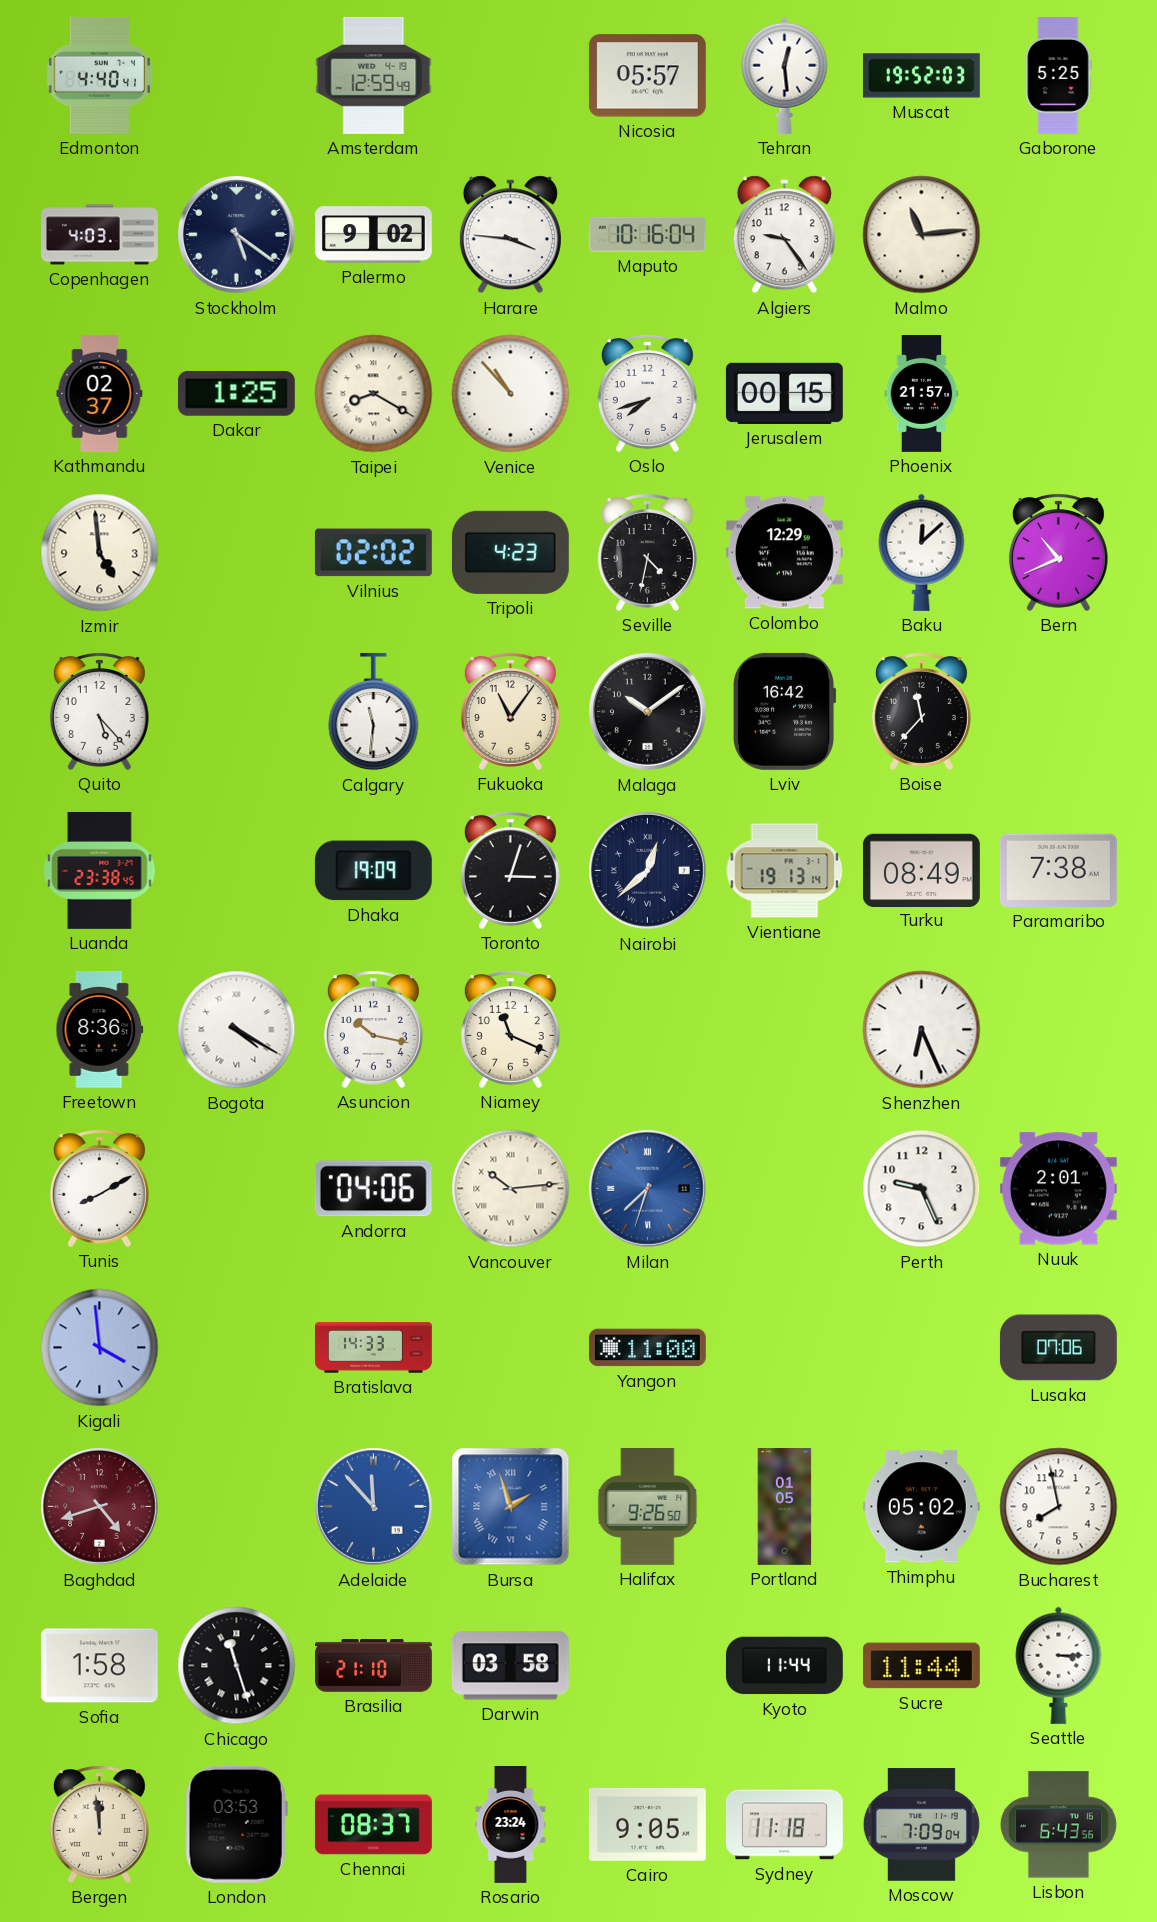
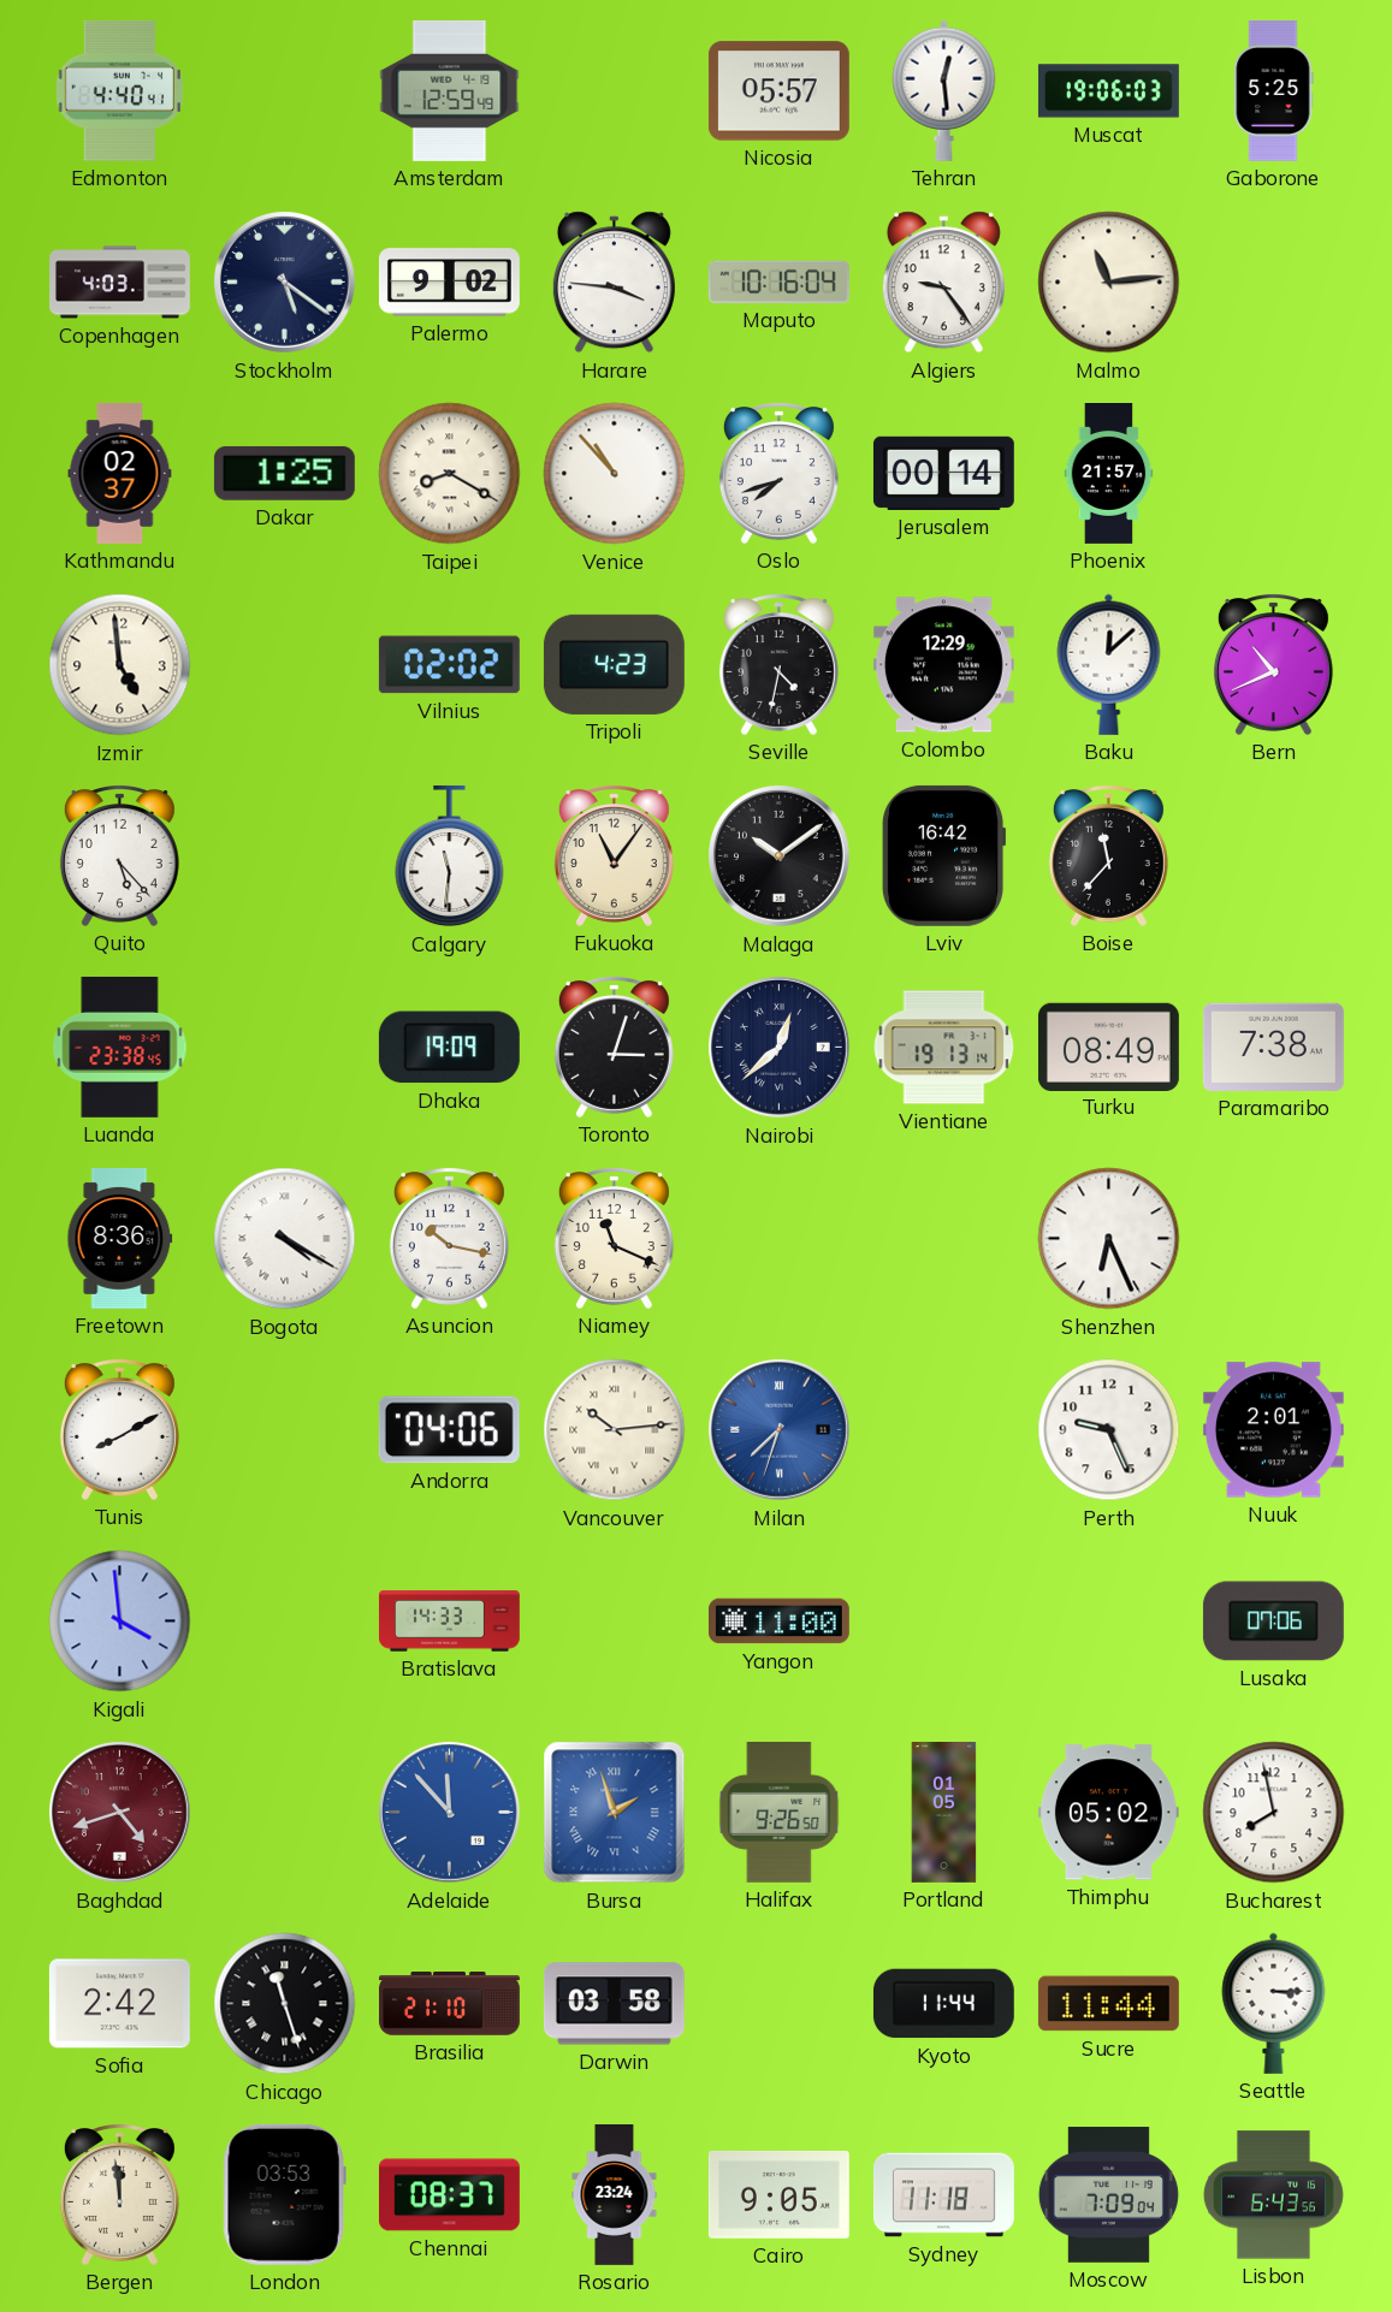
Muscat: 19:52 -> 19:06 (1108, 91)
Jerusalem: 00:15 -> 00:14 (943, 473)
Sofia: 1:58 -> 2:42 (119, 2004)
